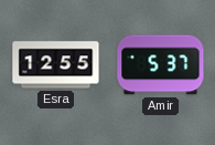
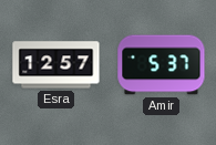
Esra: 12:55 -> 12:57 (56, 65)
